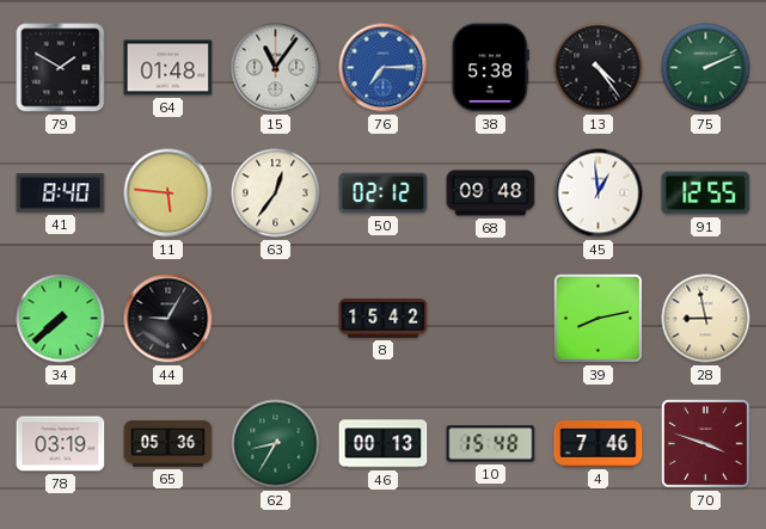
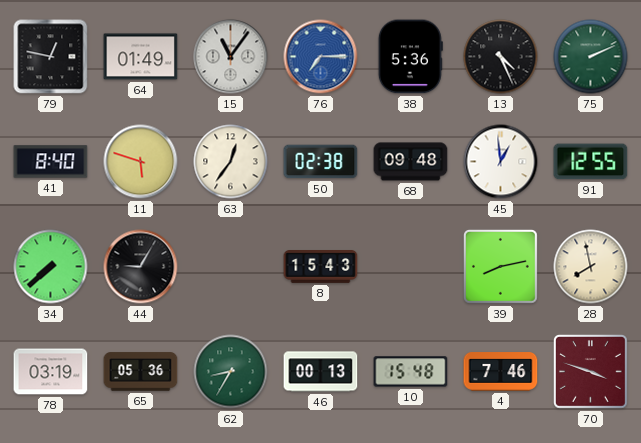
79: 1:50 -> 12:47 (51, 57)
64: 01:48 -> 01:49 (141, 57)
38: 5:38 -> 5:36 (410, 57)
13: 4:24 -> 4:26 (501, 57)
11: 5:46 -> 5:48 (141, 162)
50: 02:12 -> 02:38 (321, 162)
8: 15:42 -> 15:43 (321, 267)
28: 8:58 -> 7:58 (591, 267)
